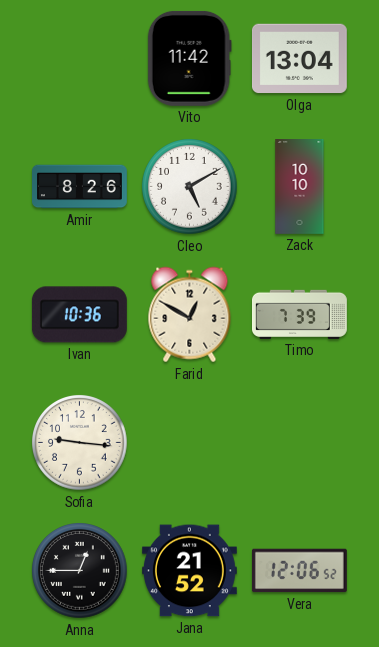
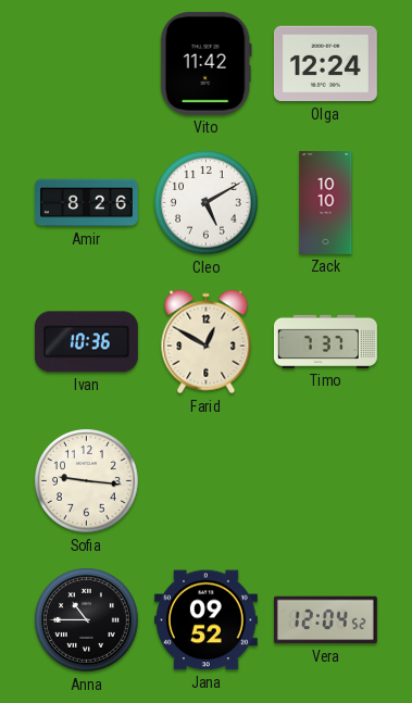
Olga: 13:04 -> 12:24 (325, 64)
Timo: 7:39 -> 7:37 (326, 341)
Anna: 12:45 -> 10:45 (87, 620)
Jana: 21:52 -> 09:52 (205, 620)
Vera: 12:06 -> 12:04 (325, 620)
